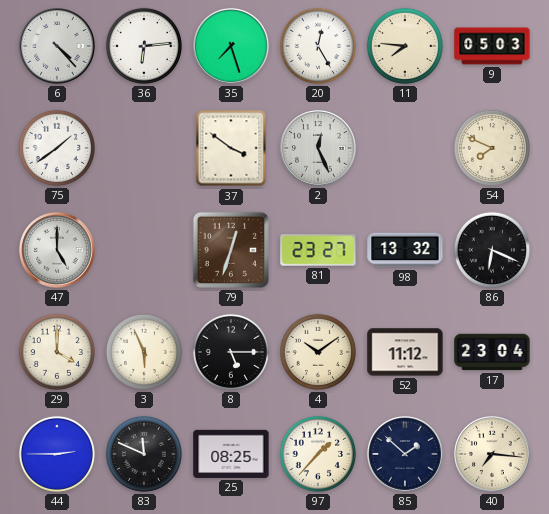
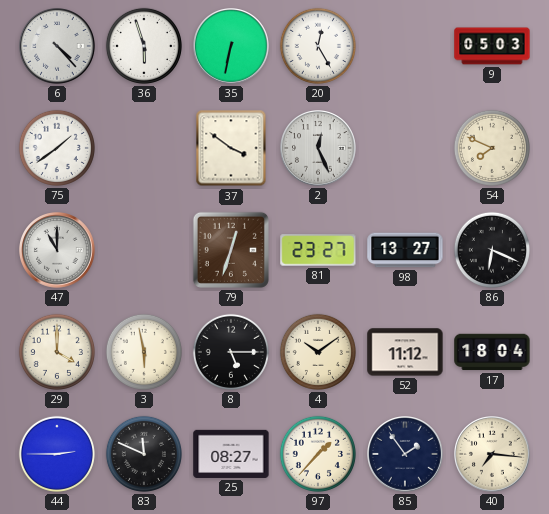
36: 6:14 -> 5:57 (144, 46)
35: 7:27 -> 6:32 (232, 47)
11: 7:46 -> none (405, 46)
47: 5:00 -> 11:00 (58, 251)
98: 13:32 -> 13:27 (405, 250)
3: 5:56 -> 5:58 (144, 352)
17: 23:04 -> 18:04 (492, 352)
25: 08:25 -> 08:27 (231, 454)
85: 1:52 -> 1:54 (406, 455)
